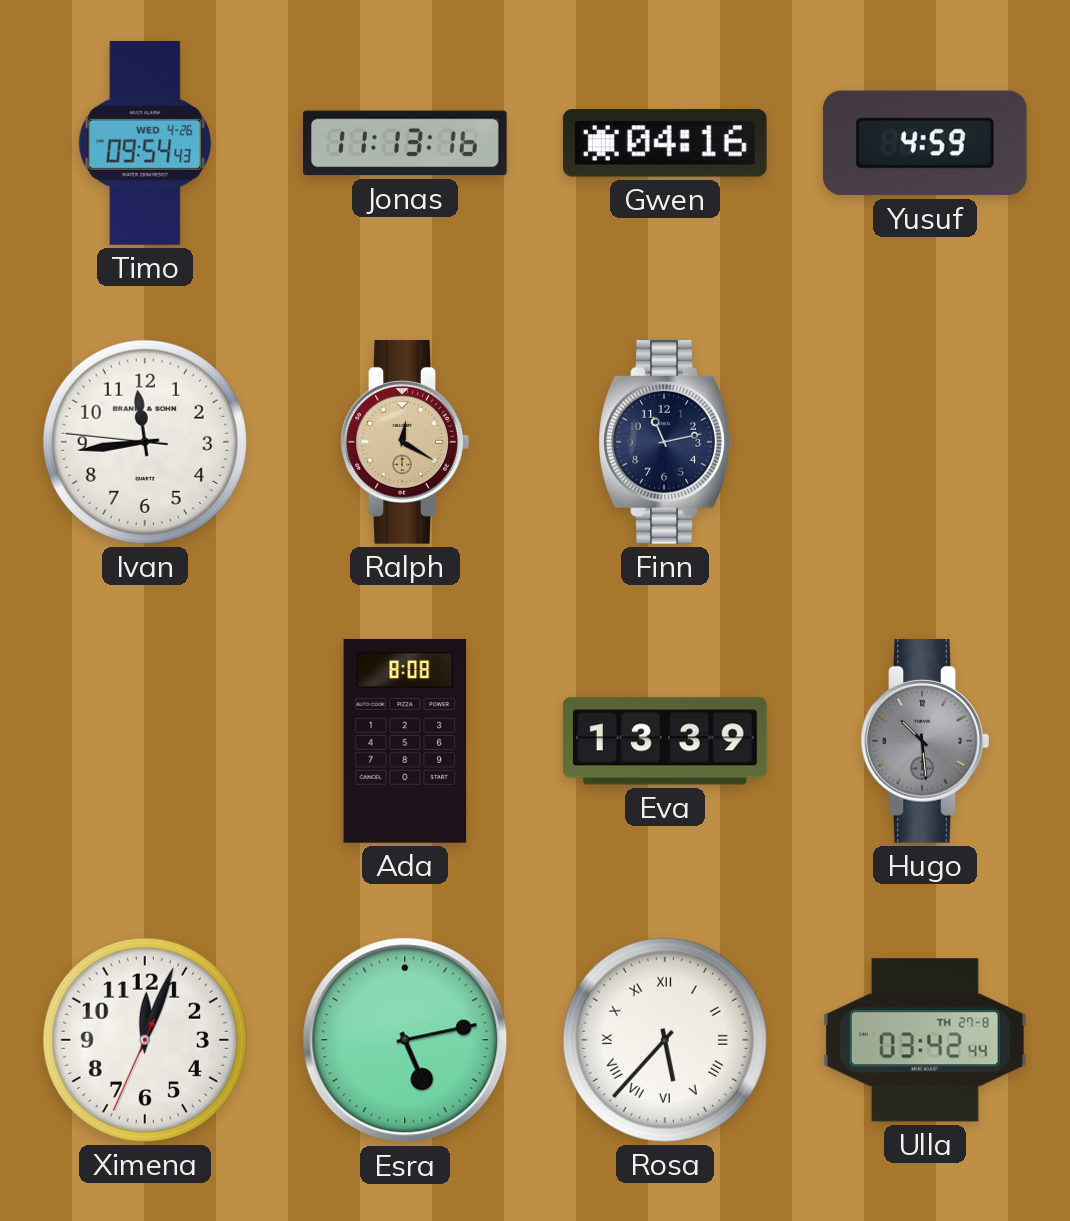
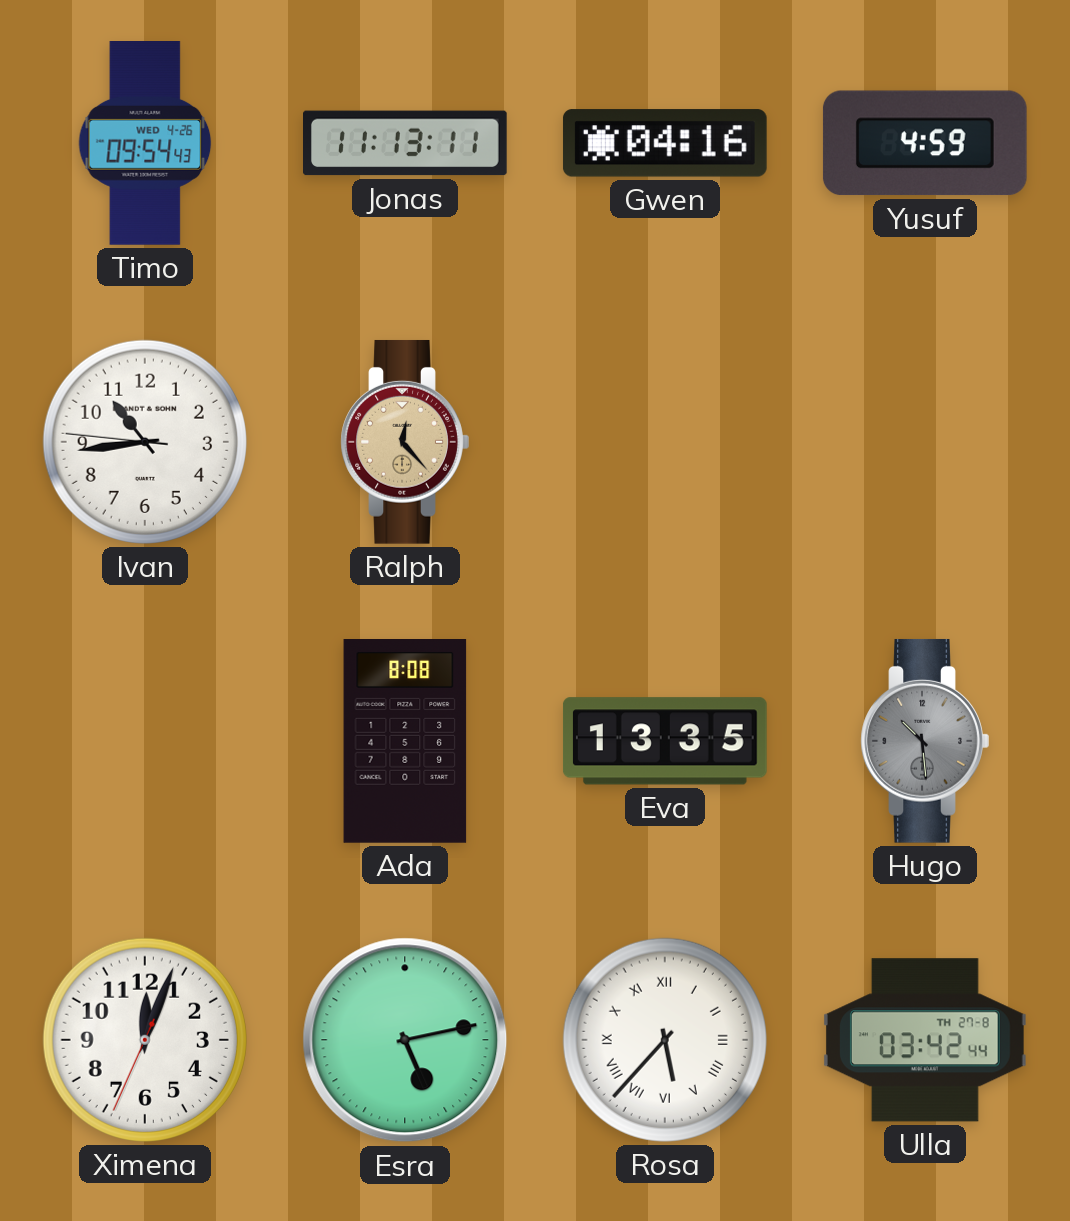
Jonas: 11:13:16 -> 11:13:11 (406, 143)
Ivan: 11:43 -> 10:43 (145, 442)
Ralph: 12:20 -> 12:23 (405, 442)
Finn: 11:13 -> none (665, 442)
Eva: 13:39 -> 13:35 (665, 741)
